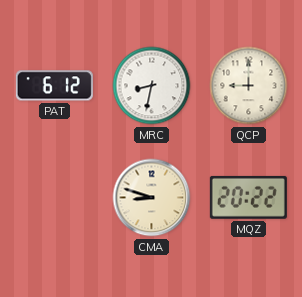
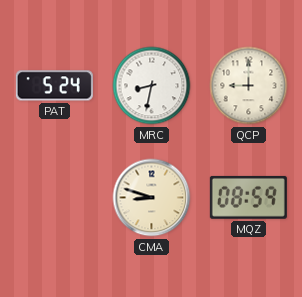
PAT: 6:12 -> 5:24 (54, 86)
MQZ: 20:22 -> 08:59 (248, 197)
